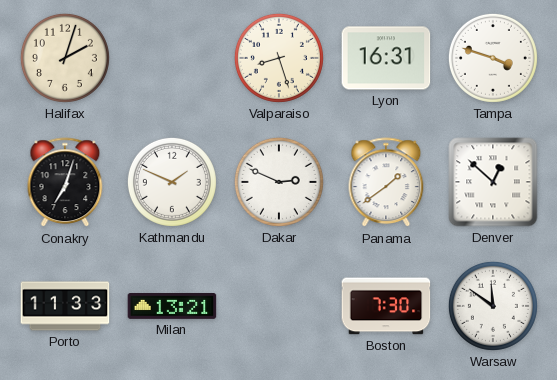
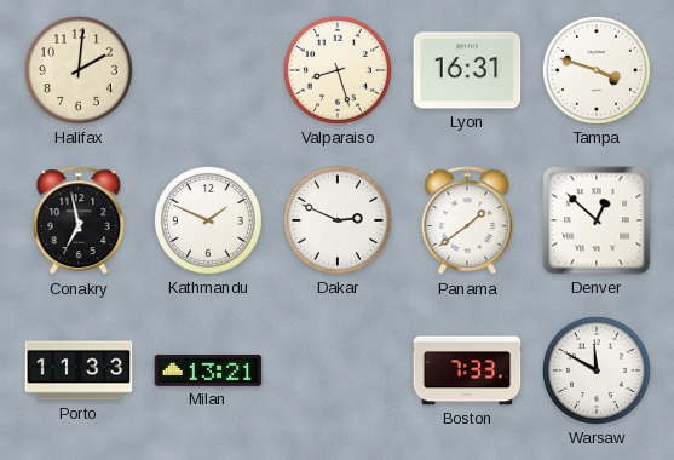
Halifax: 2:03 -> 2:01 (79, 70)
Conakry: 7:03 -> 6:58 (79, 222)
Boston: 7:30 -> 7:33 (467, 370)
Warsaw: 11:51 -> 11:50 (597, 370)
